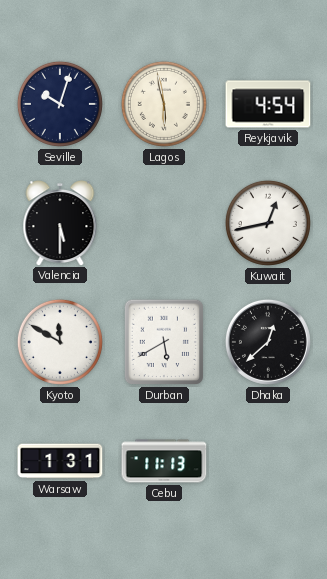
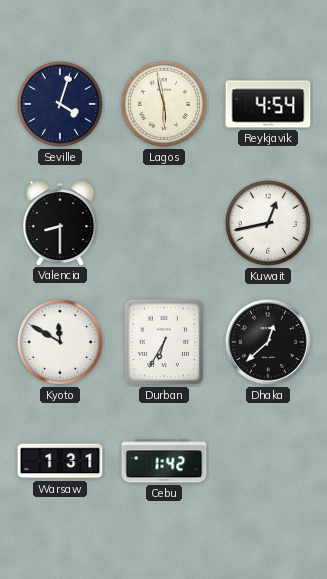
Seville: 10:03 -> 4:03 (60, 104)
Valencia: 5:30 -> 8:30 (60, 223)
Durban: 5:40 -> 6:35 (163, 342)
Cebu: 11:13 -> 1:42 (164, 461)
